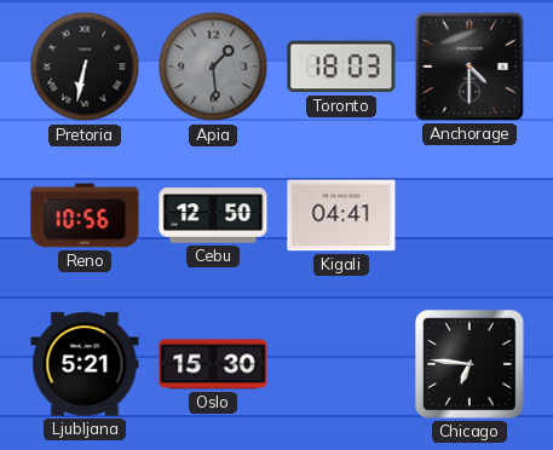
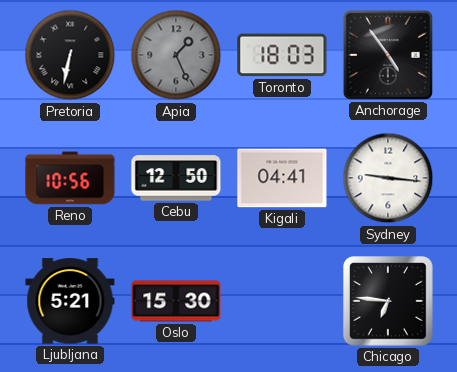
Apia: 1:29 -> 1:26 (176, 55)
Anchorage: 4:30 -> 4:54 (388, 55)
Sydney: none -> 9:16 (388, 178)
